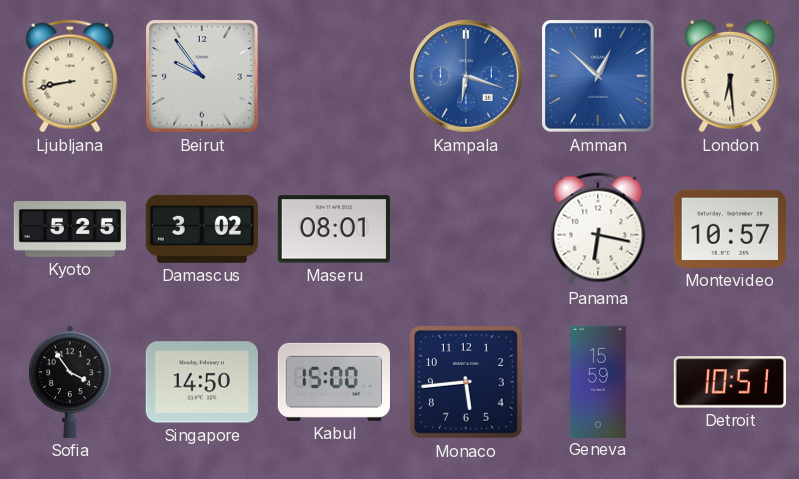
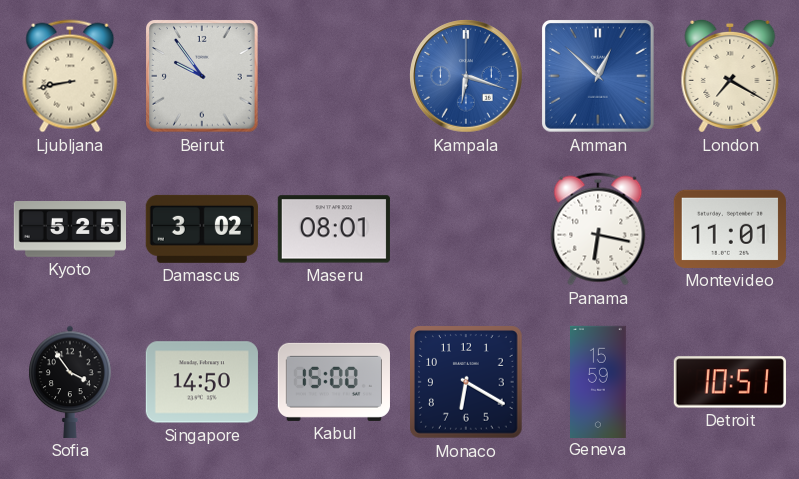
London: 6:29 -> 7:20 (730, 76)
Montevideo: 10:57 -> 11:01 (730, 229)
Monaco: 5:44 -> 6:20 (466, 382)
